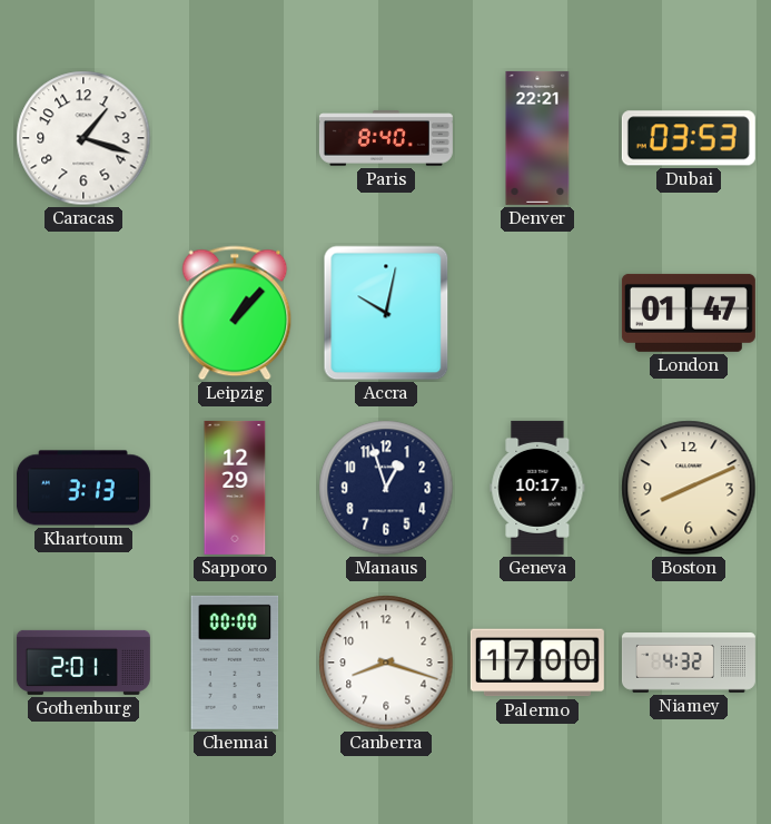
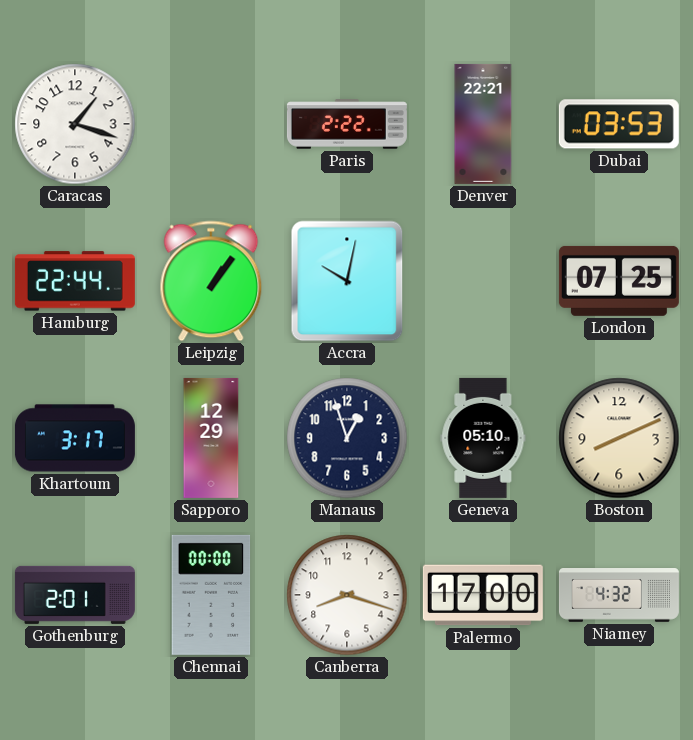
Paris: 8:40 -> 2:22 (347, 124)
Hamburg: none -> 22:44 (75, 281)
Leipzig: 1:07 -> 1:06 (211, 281)
London: 01:47 -> 07:25 (619, 281)
Khartoum: 3:13 -> 3:17 (75, 438)
Geneva: 10:17 -> 05:10 (483, 438)
